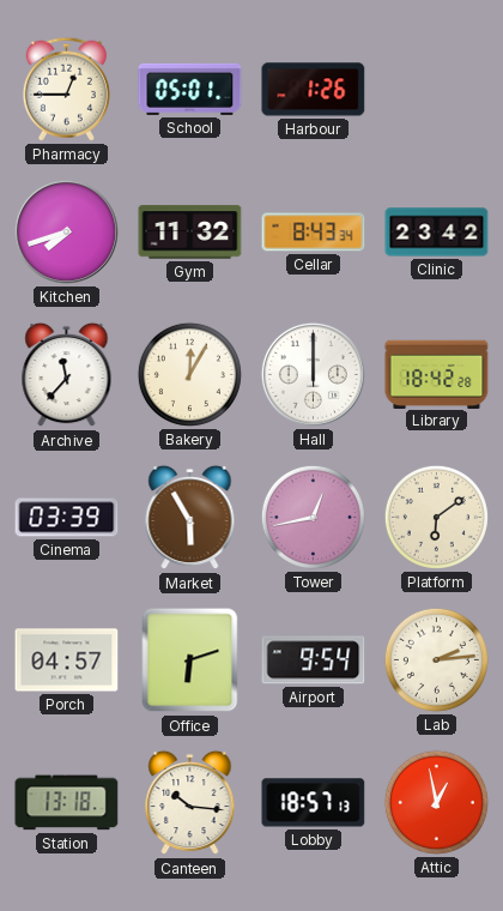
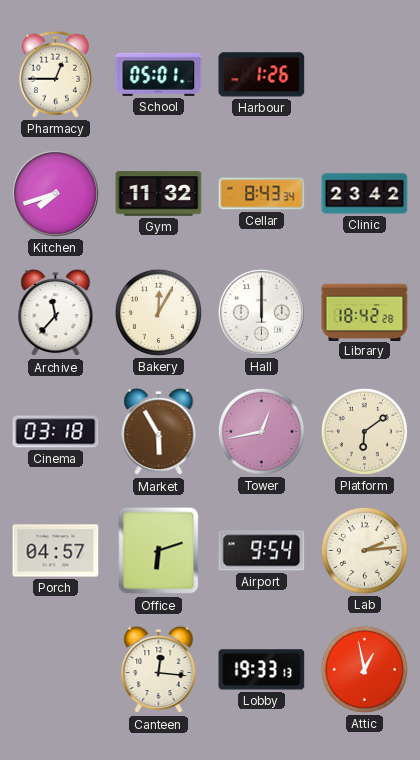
Cinema: 03:39 -> 03:18 (56, 432)
Station: 13:18 -> none (67, 803)
Canteen: 10:16 -> 12:16 (159, 670)
Lobby: 18:57 -> 19:33 (262, 670)
